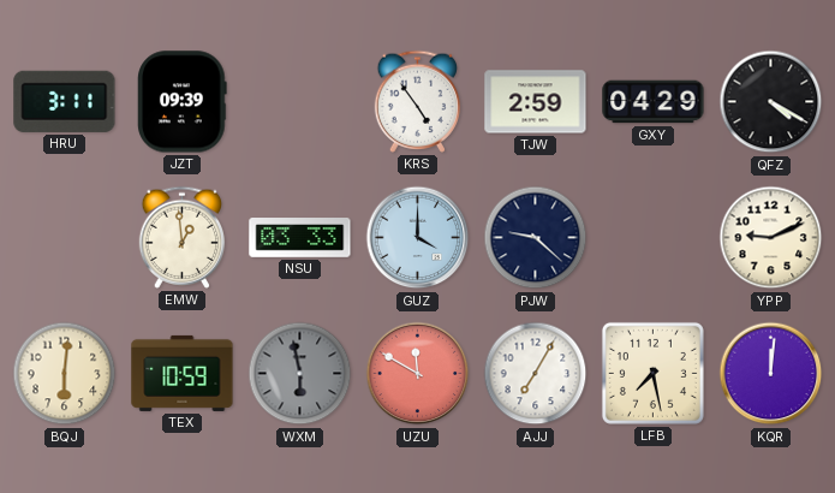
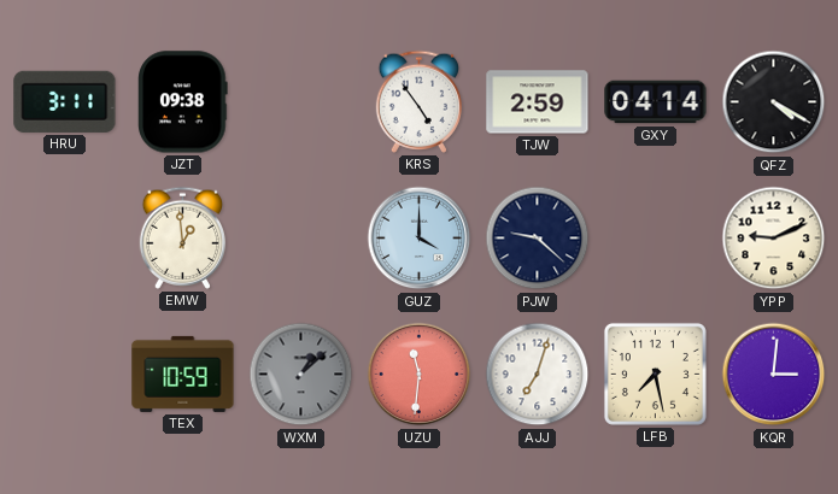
JZT: 09:39 -> 09:38 (183, 102)
GXY: 04:29 -> 04:14 (656, 102)
NSU: 03:33 -> none (300, 238)
BQJ: 6:01 -> none (65, 374)
WXM: 5:58 -> 1:08 (301, 375)
UZU: 11:50 -> 11:31 (420, 375)
AJJ: 7:05 -> 7:03 (538, 375)
KQR: 12:01 -> 3:01 (774, 375)
